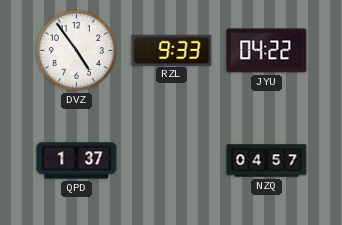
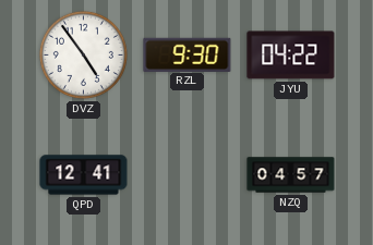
RZL: 9:33 -> 9:30 (188, 54)
QPD: 1:37 -> 12:41 (84, 175)
